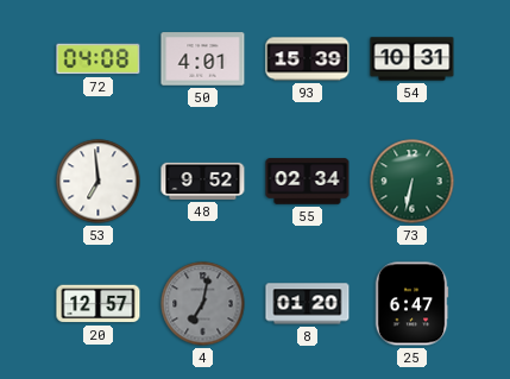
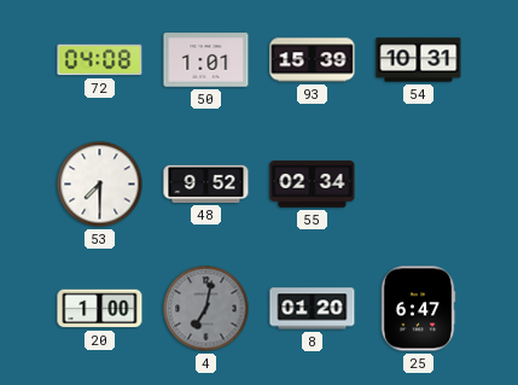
50: 4:01 -> 1:01 (206, 60)
53: 6:59 -> 7:30 (100, 185)
73: 6:32 -> none (413, 182)
20: 12:57 -> 1:00 (100, 309)
